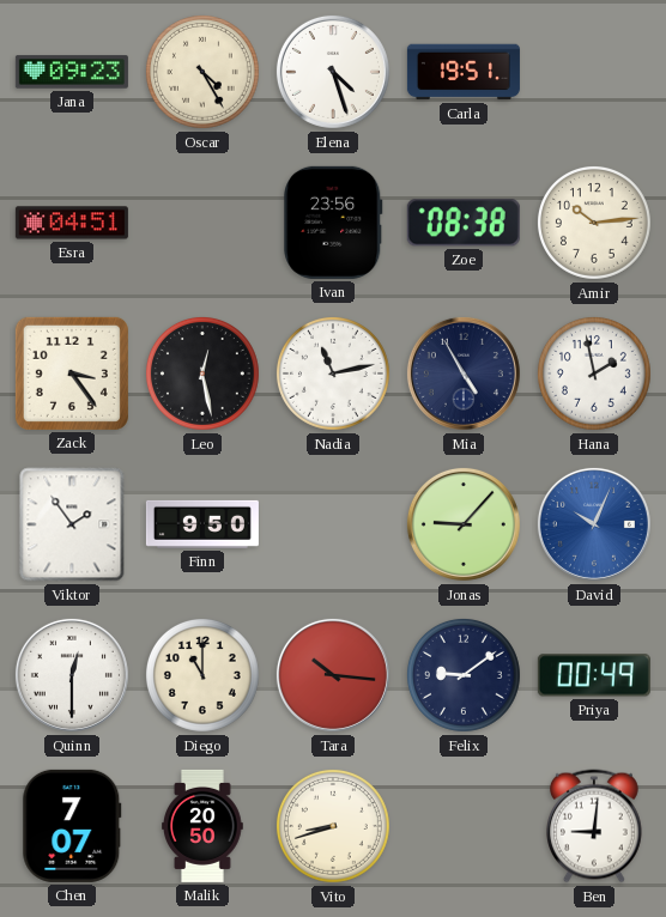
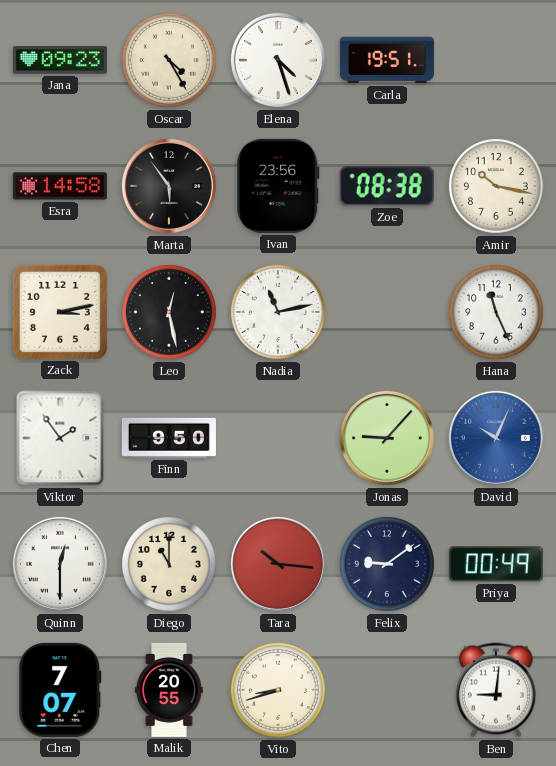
Esra: 04:51 -> 14:58 (60, 186)
Marta: none -> 5:54 (169, 186)
Amir: 10:14 -> 10:17 (496, 186)
Zack: 3:24 -> 3:13 (60, 312)
Mia: 4:55 -> none (464, 374)
Hana: 1:58 -> 11:26 (496, 312)
Malik: 20:50 -> 20:55 (170, 690)
